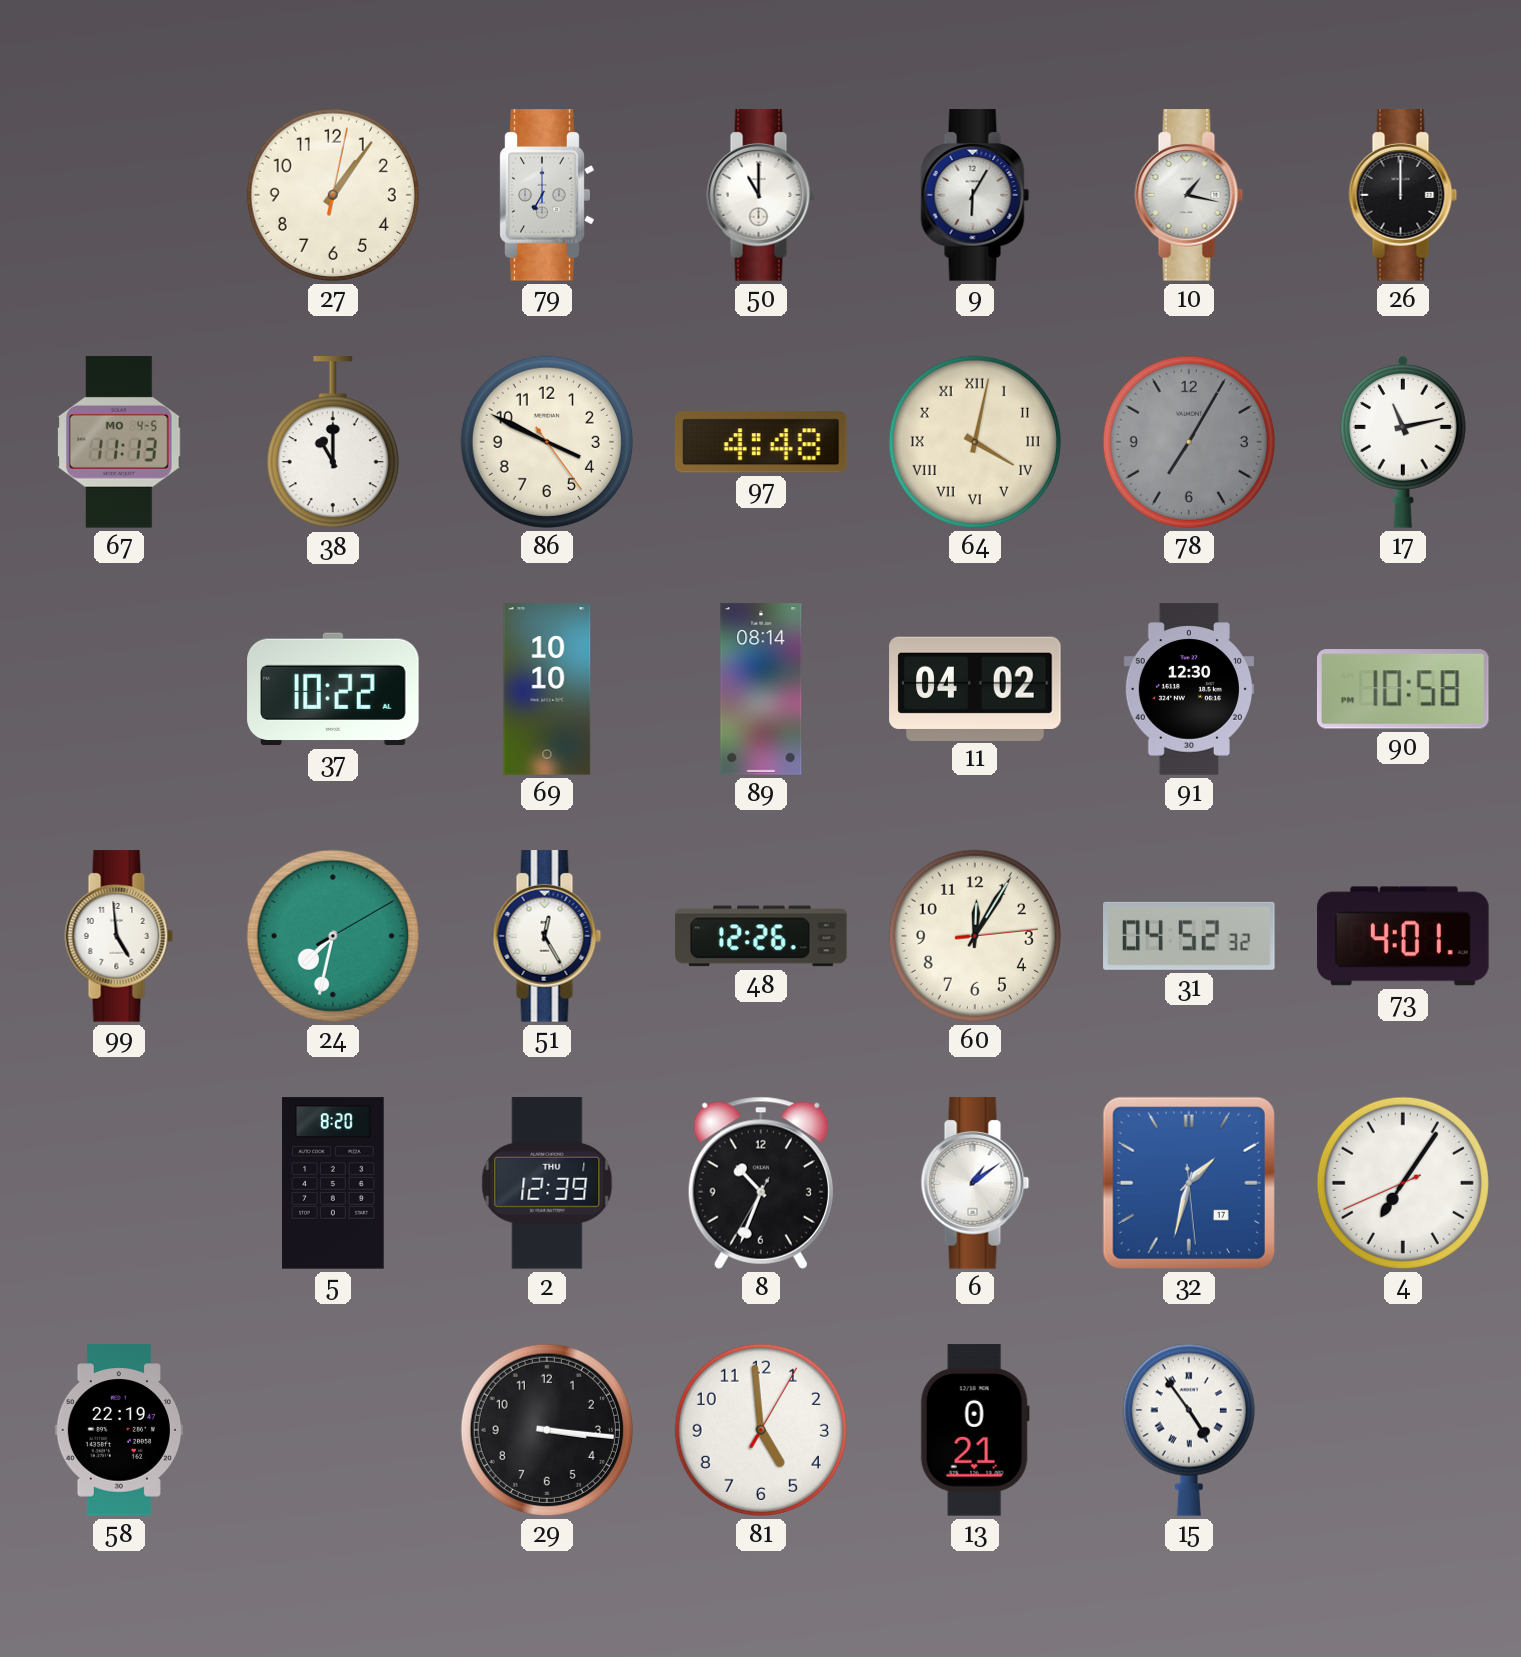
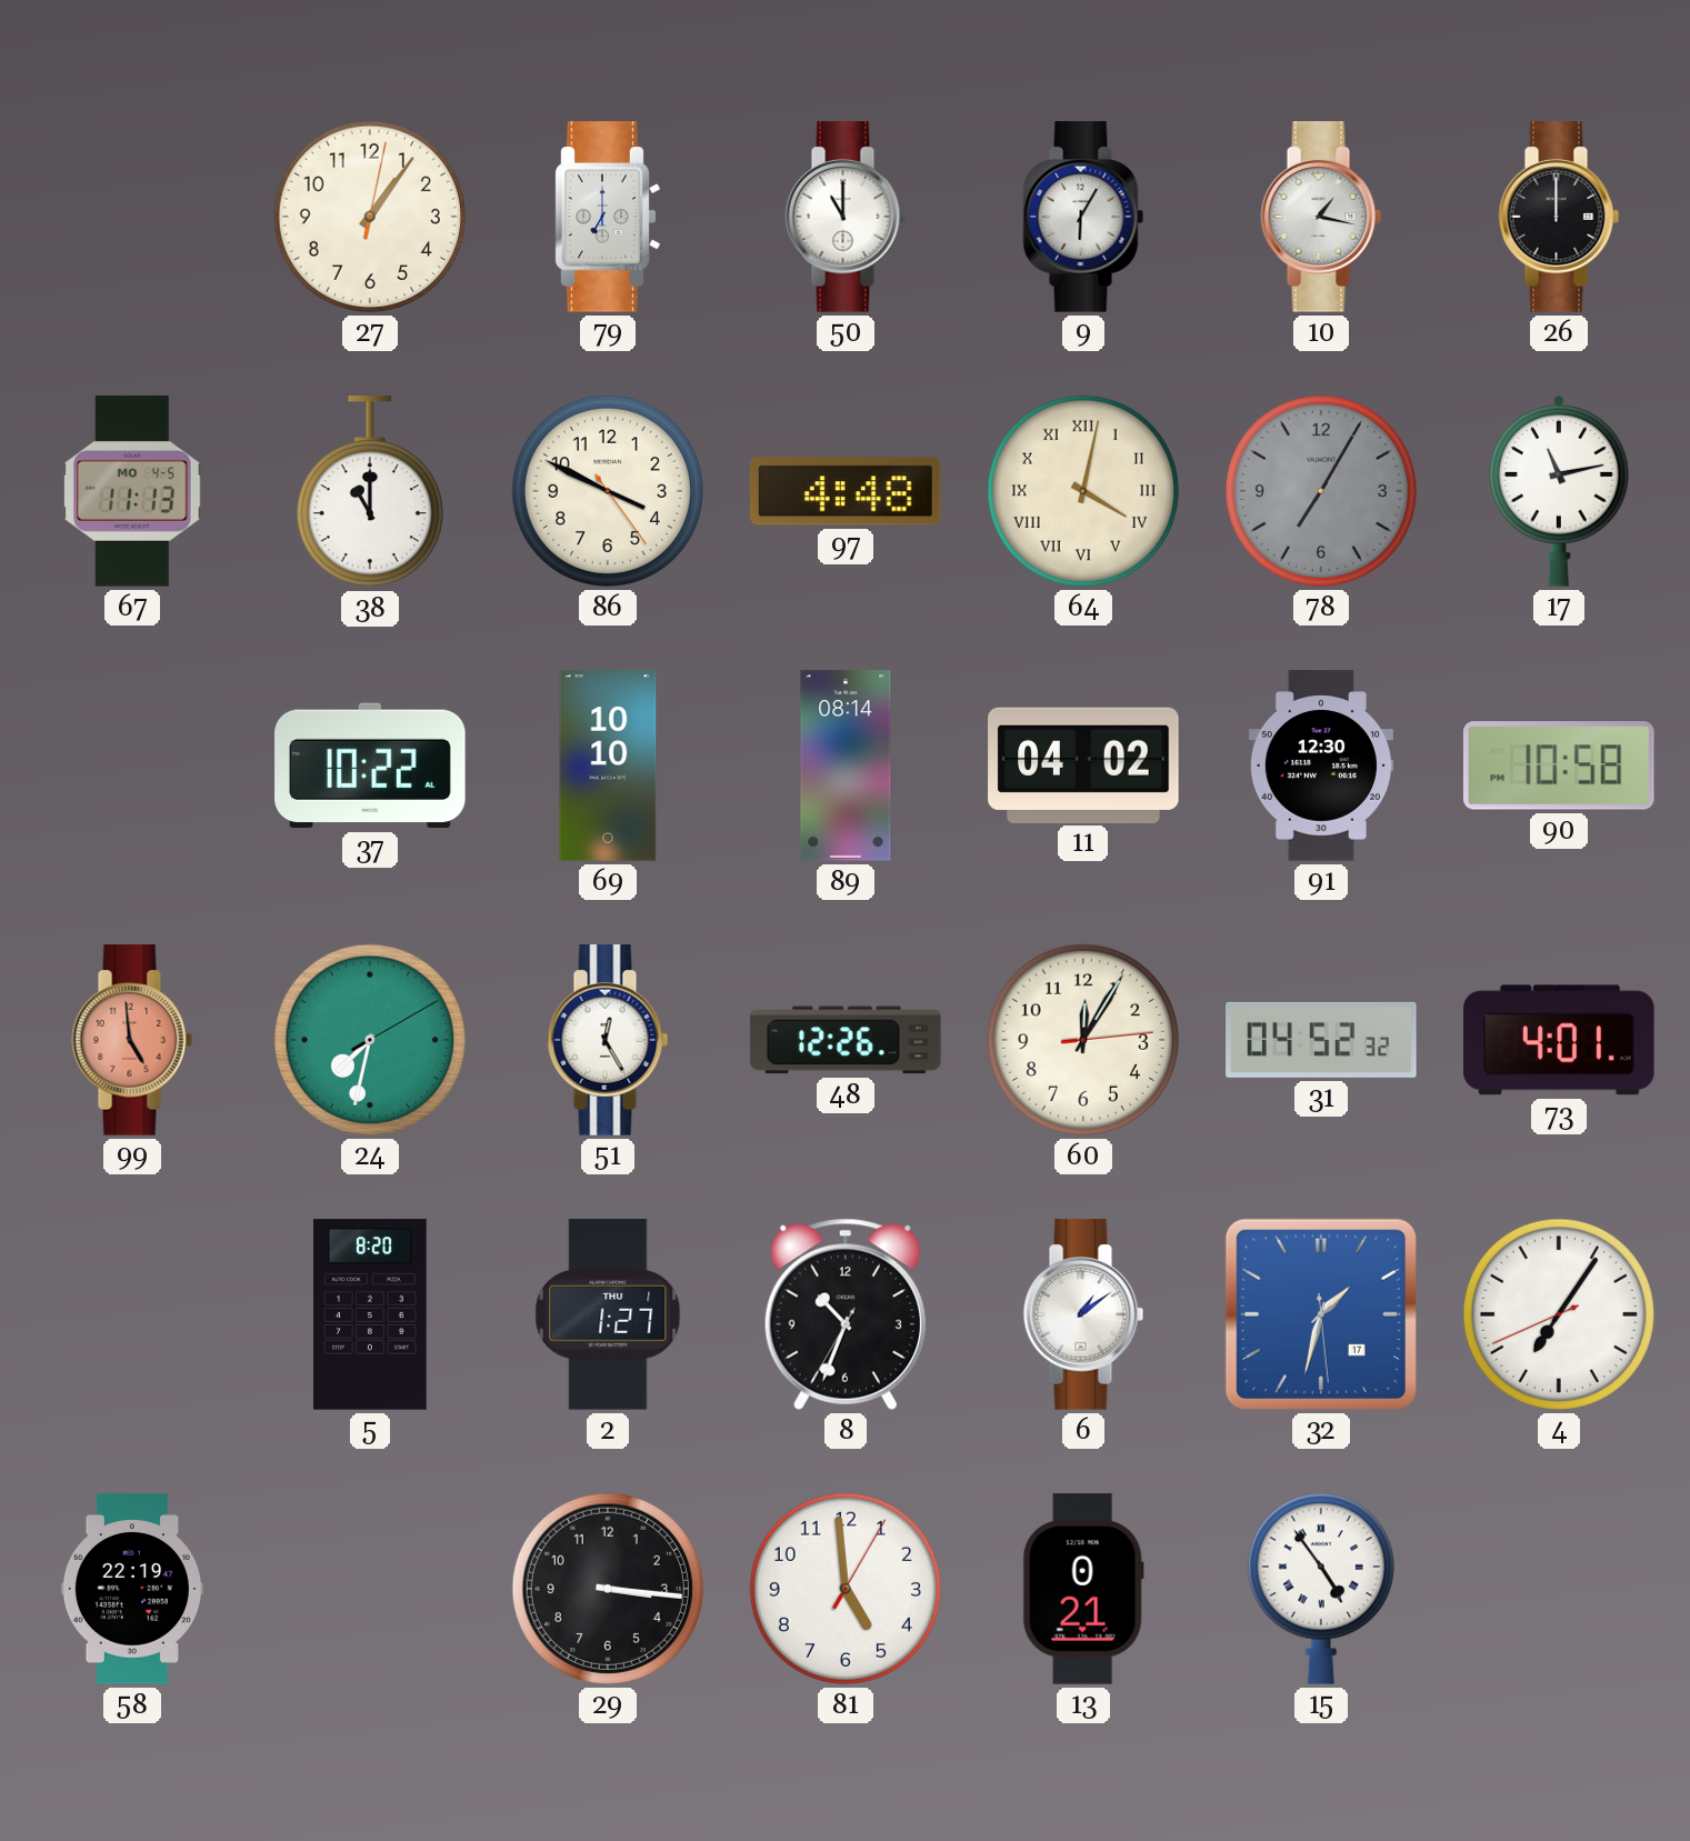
99 dial: white -> salmon (132, 1040)
2: 12:39 -> 1:27 (608, 1314)
